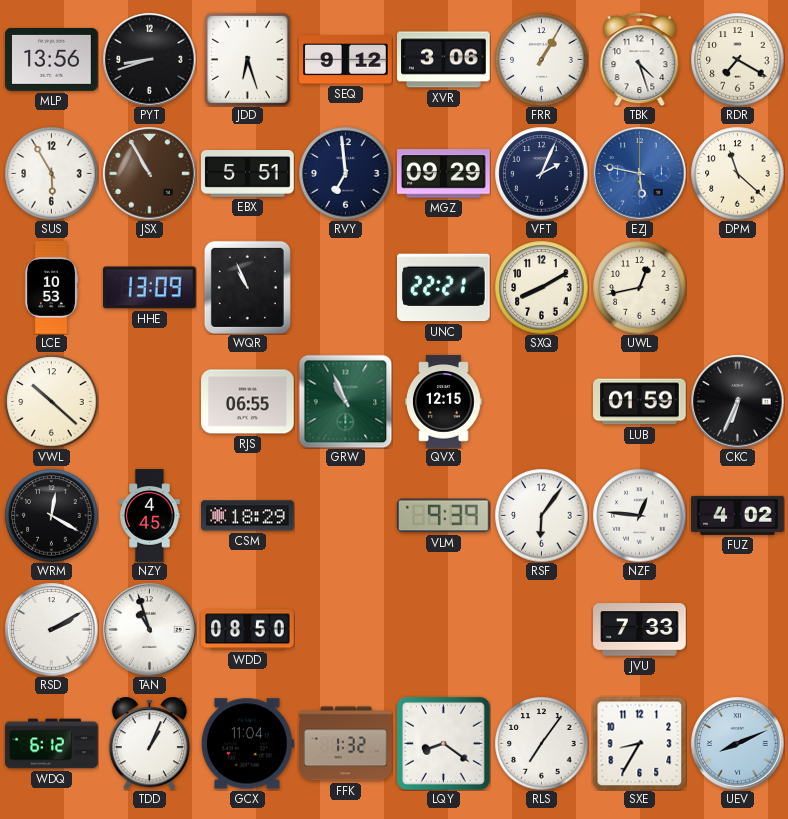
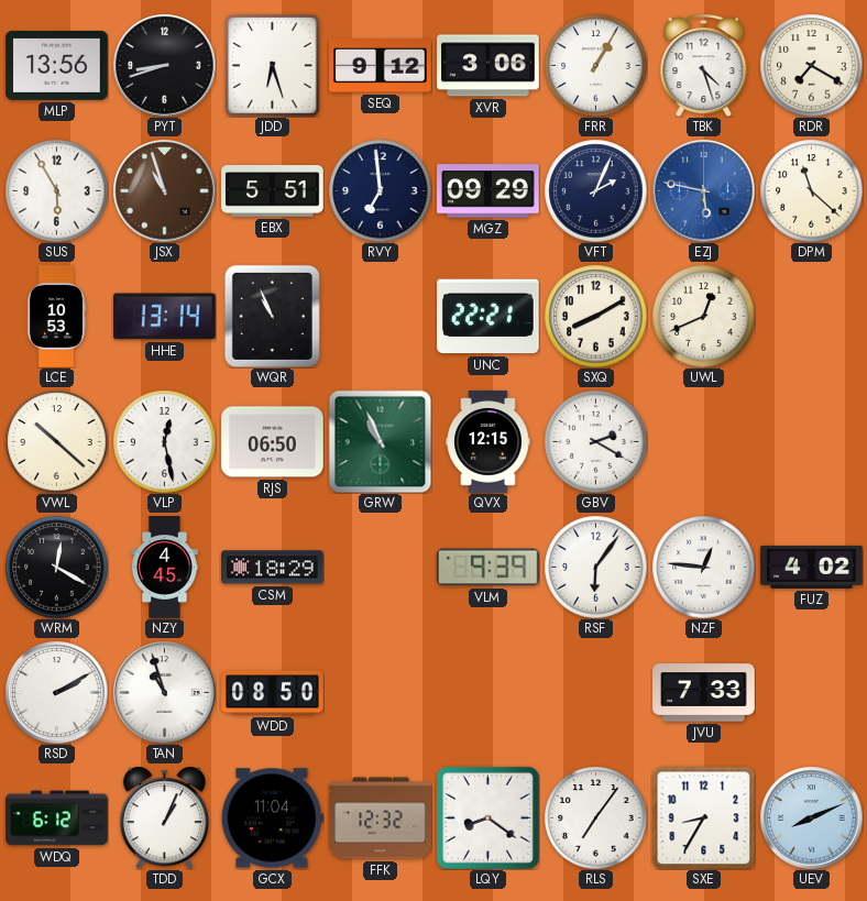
JSX: 10:55 -> 10:57 (164, 190)
HHE: 13:09 -> 13:14 (165, 317)
UWL: 12:43 -> 12:41 (703, 316)
VLP: none -> 12:28 (164, 441)
RJS: 06:55 -> 06:50 (273, 442)
GBV: none -> 2:20 (595, 441)
LUB: 01:59 -> none (640, 402)
CKC: 6:34 -> none (737, 401)
FFK: 1:32 -> 12:32 (381, 818)
